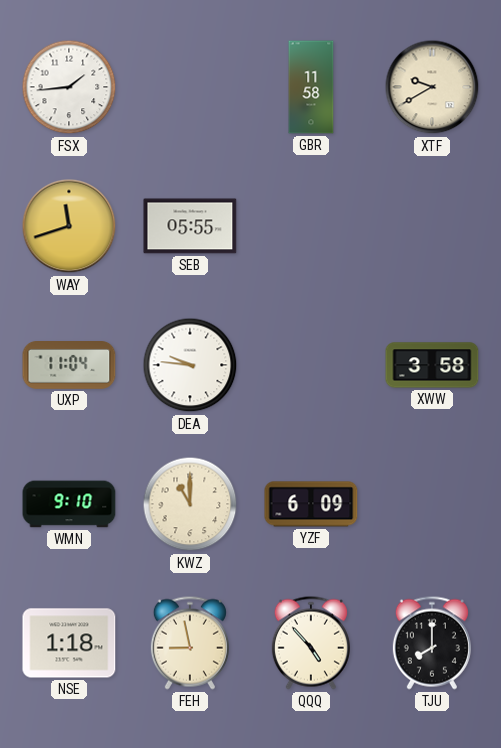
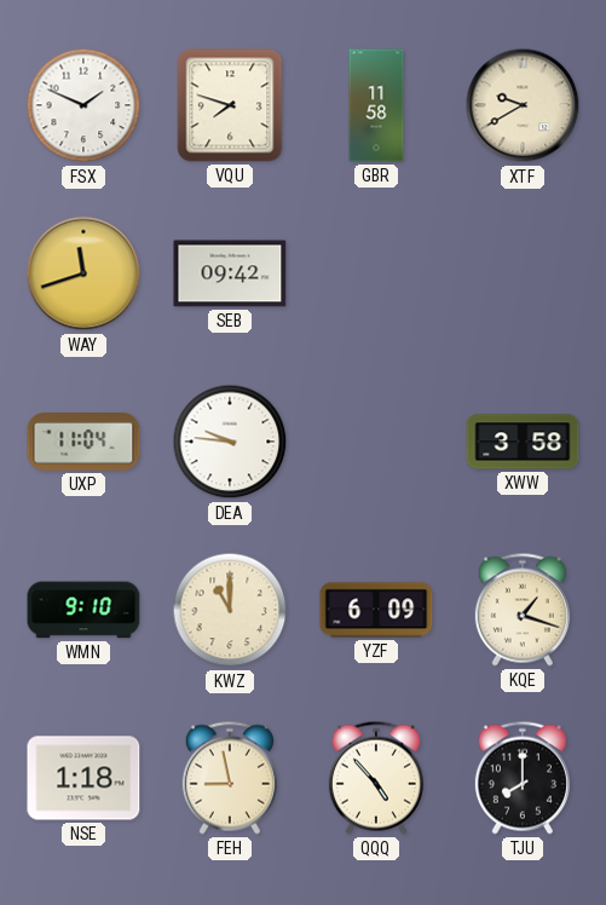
FSX: 1:44 -> 1:49 (83, 105)
VQU: none -> 7:48 (230, 105)
SEB: 05:55 -> 09:42 (230, 273)
KQE: none -> 1:18 (523, 610)
